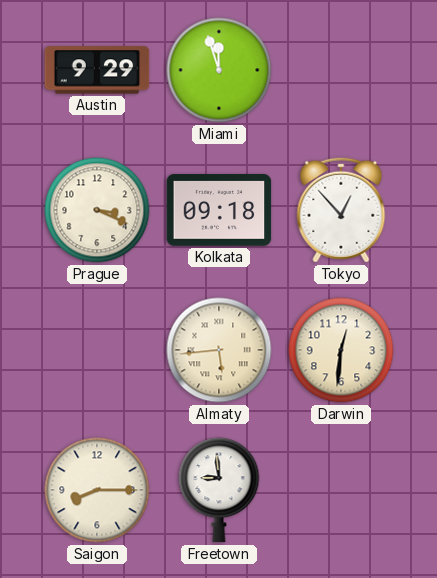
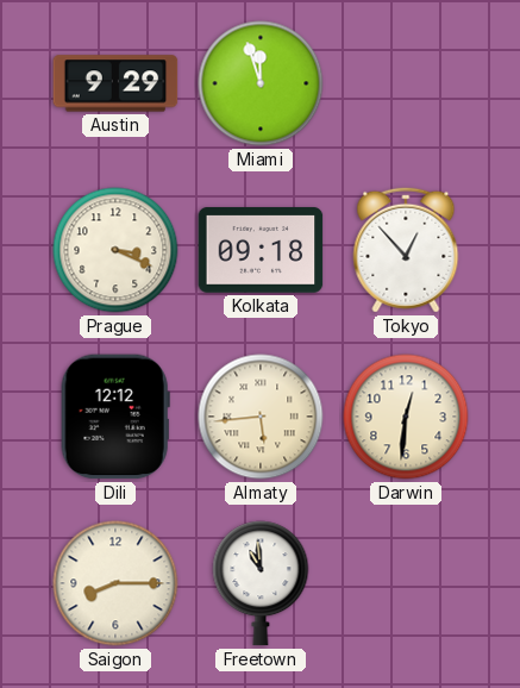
Dili: none -> 12:12 (115, 417)
Freetown: 8:59 -> 10:59 (261, 583)
